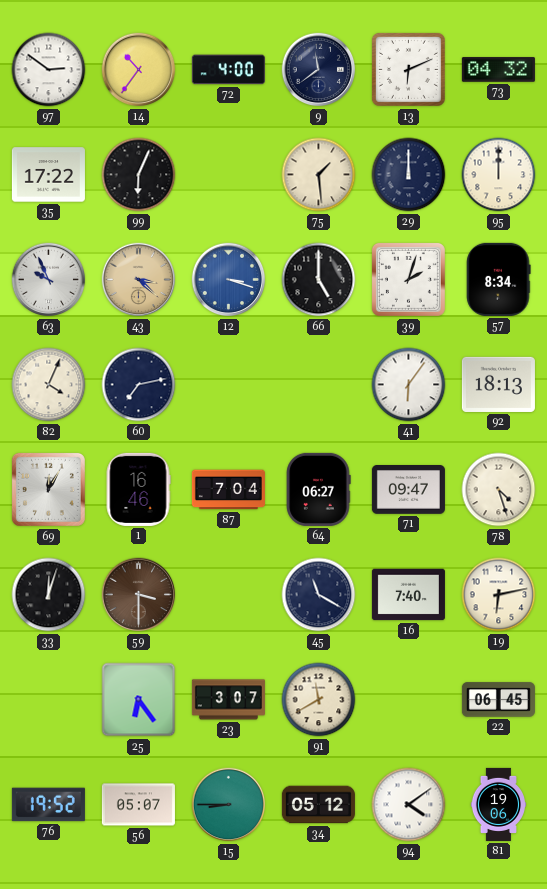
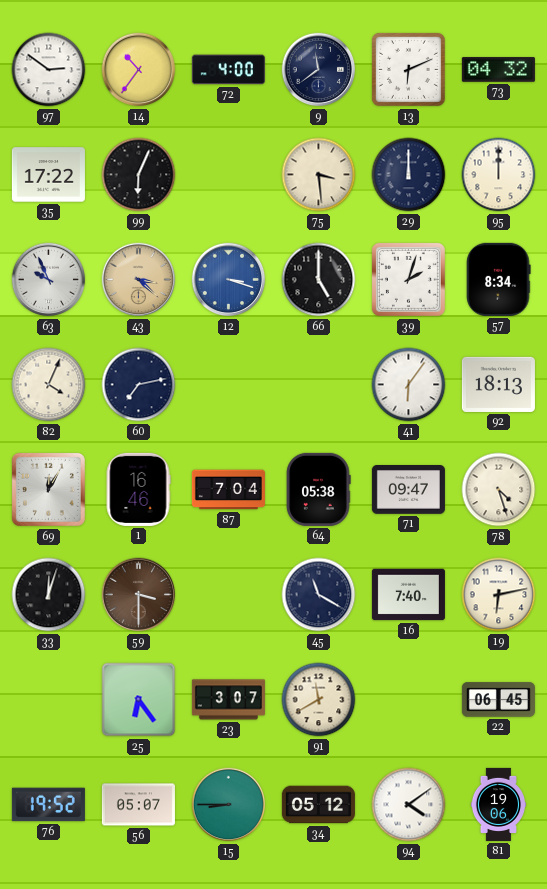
75: 1:29 -> 3:29 (319, 175)
64: 06:27 -> 05:38 (319, 489)
